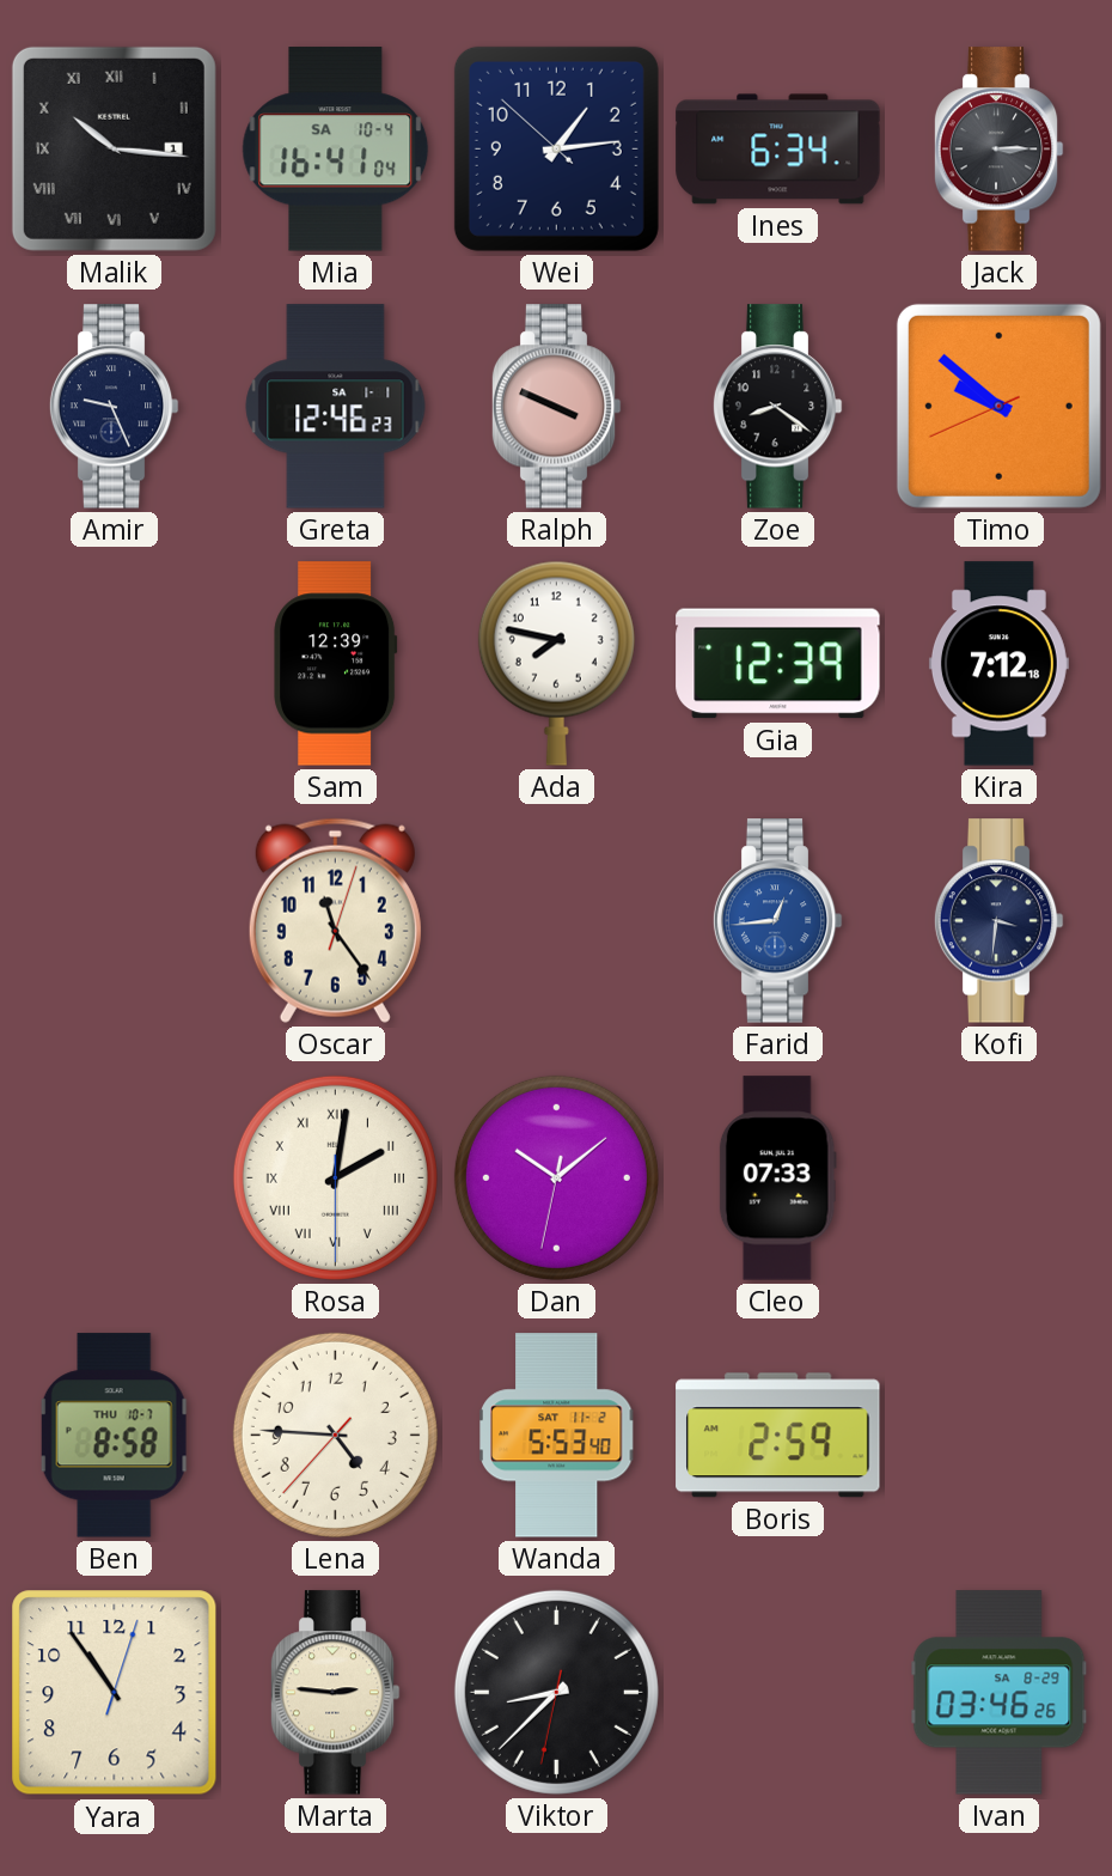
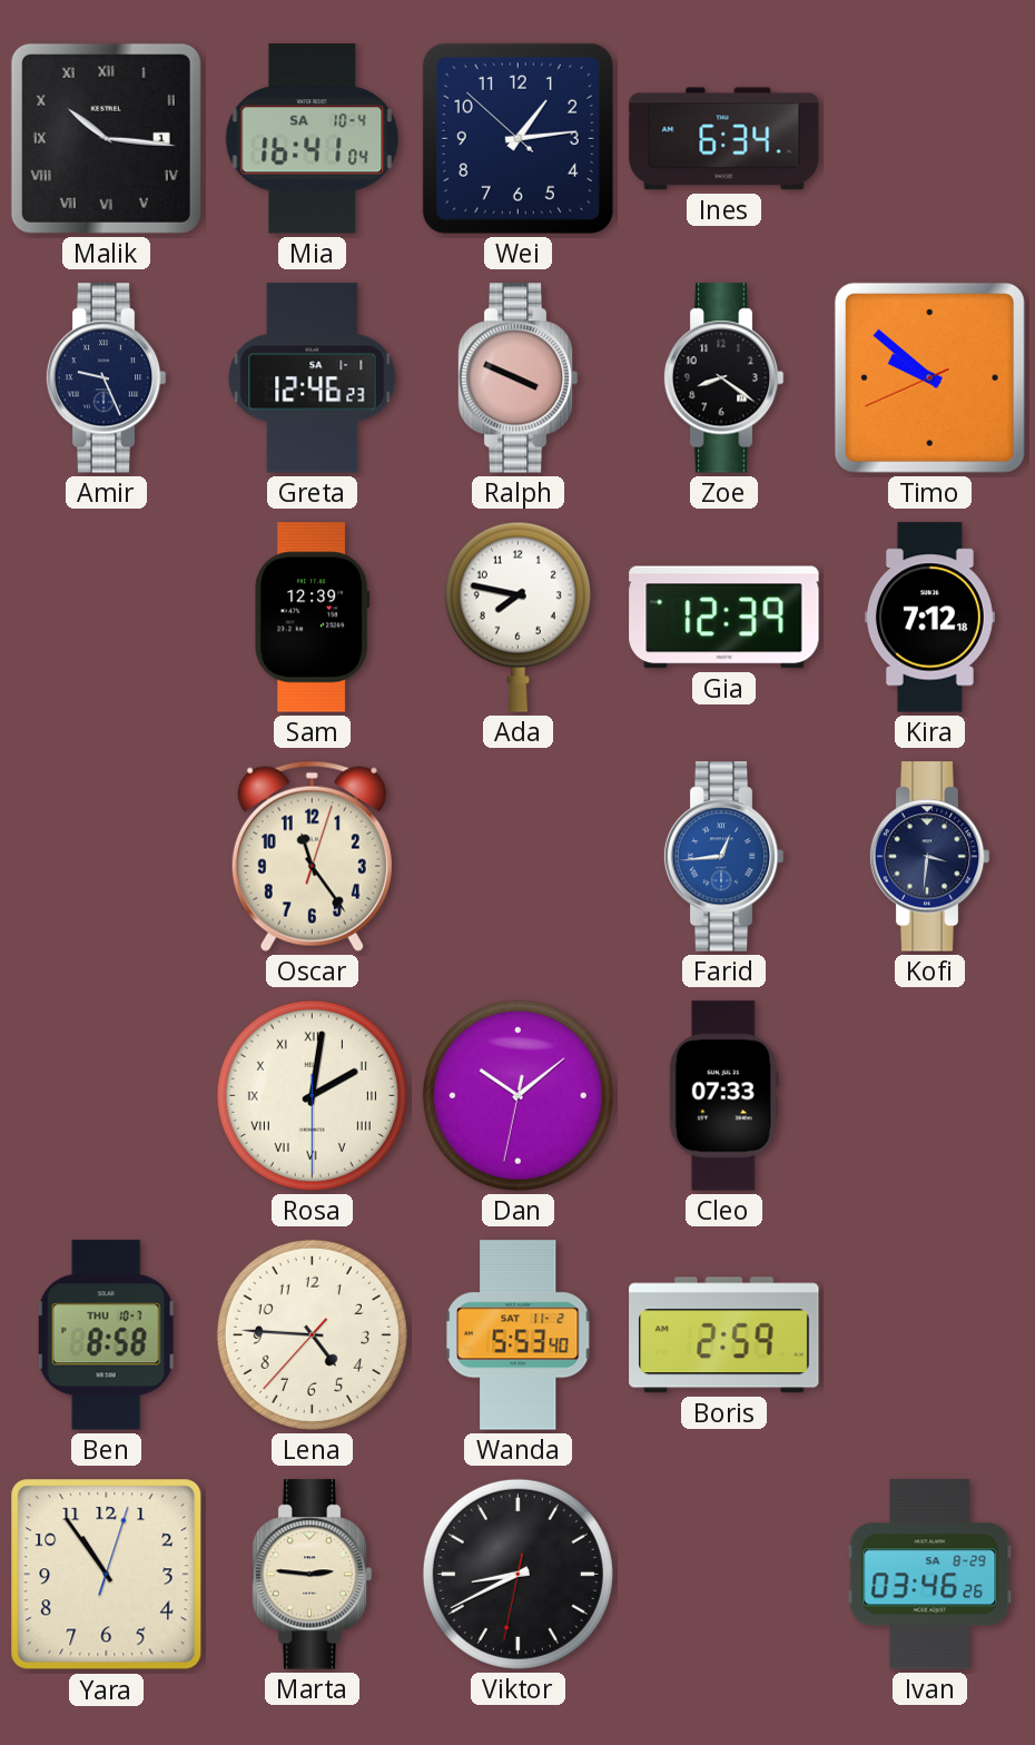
Jack: 3:15 -> none (998, 150)
Viktor: 8:37 -> 8:40 (517, 1574)
